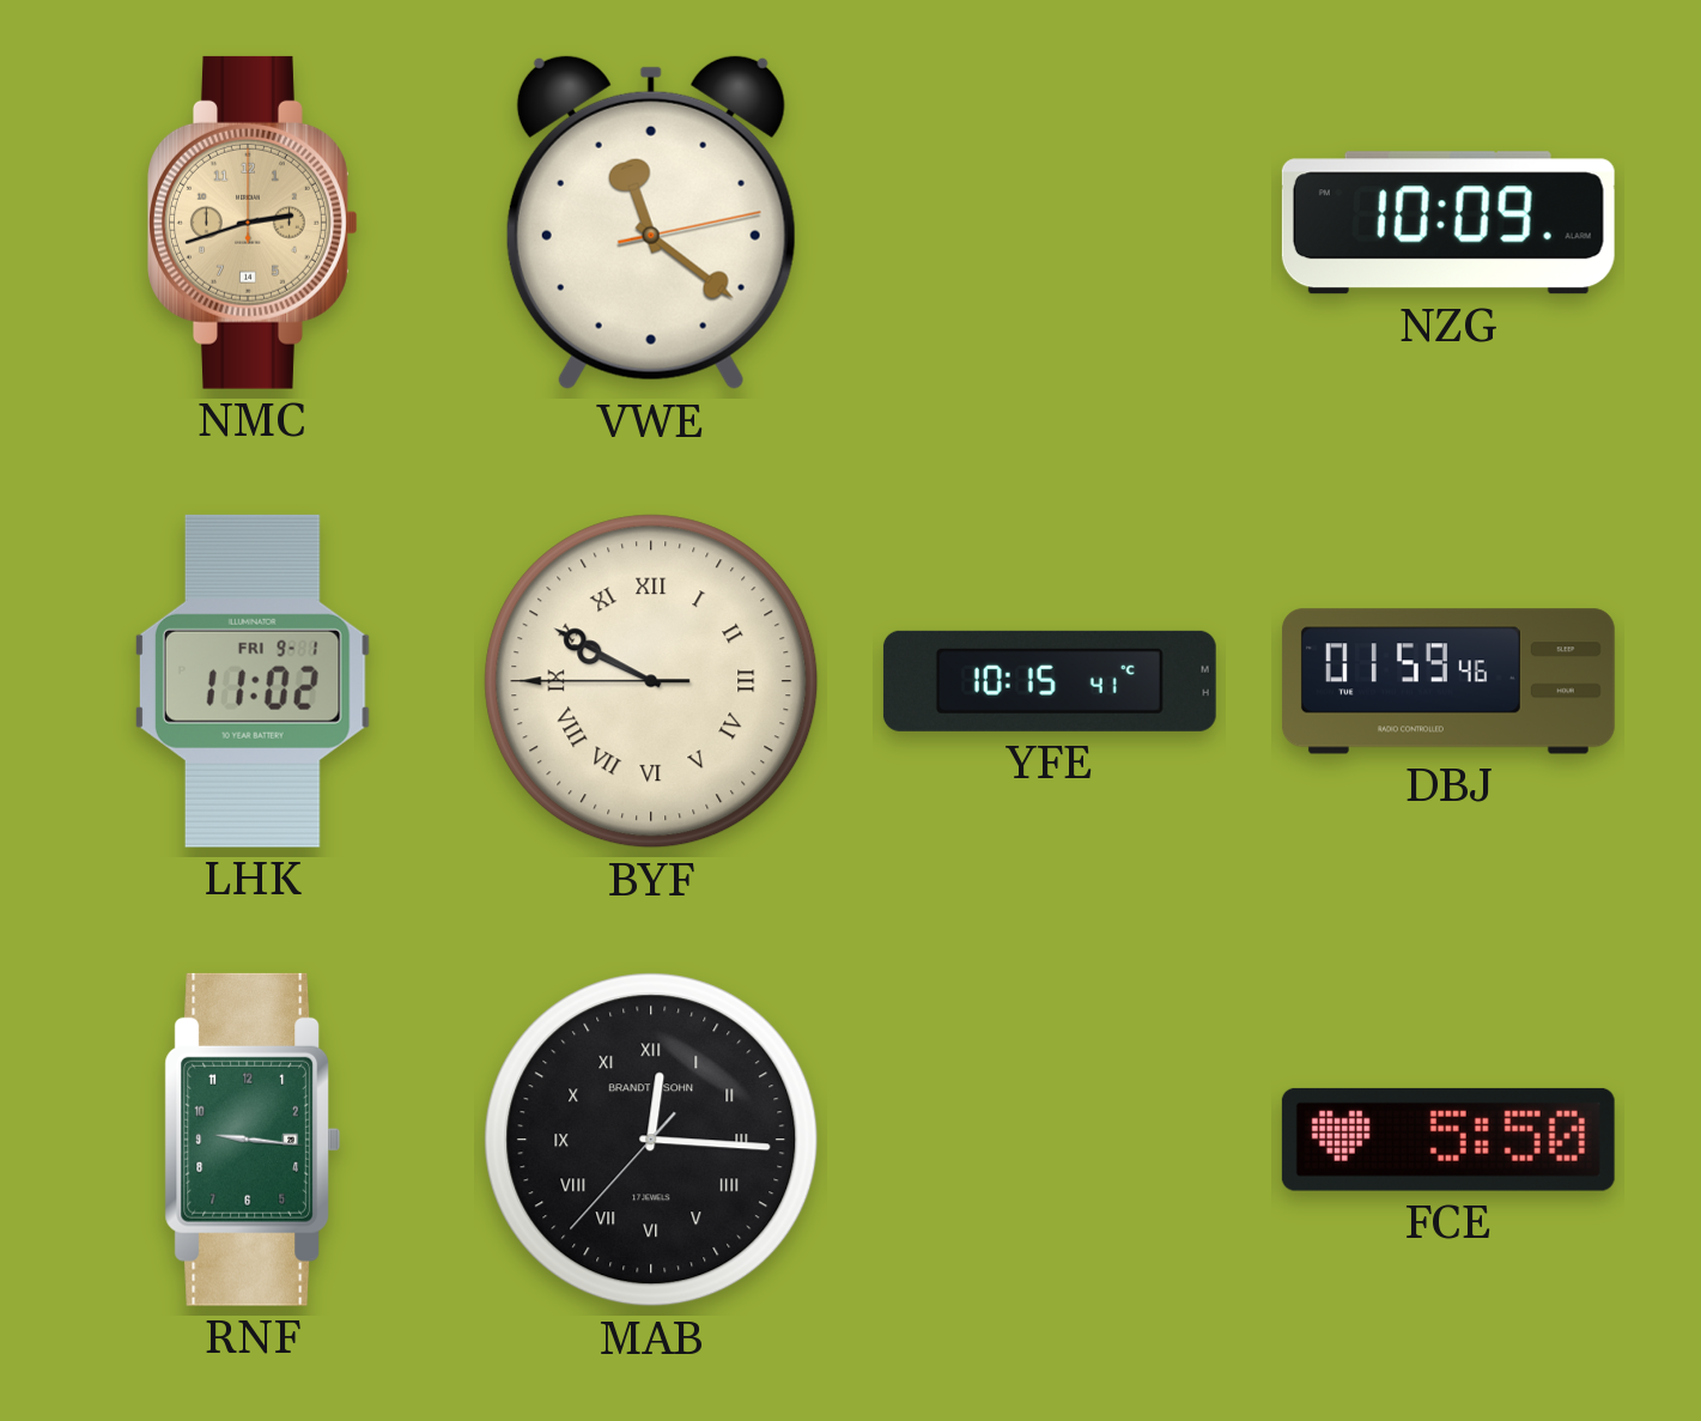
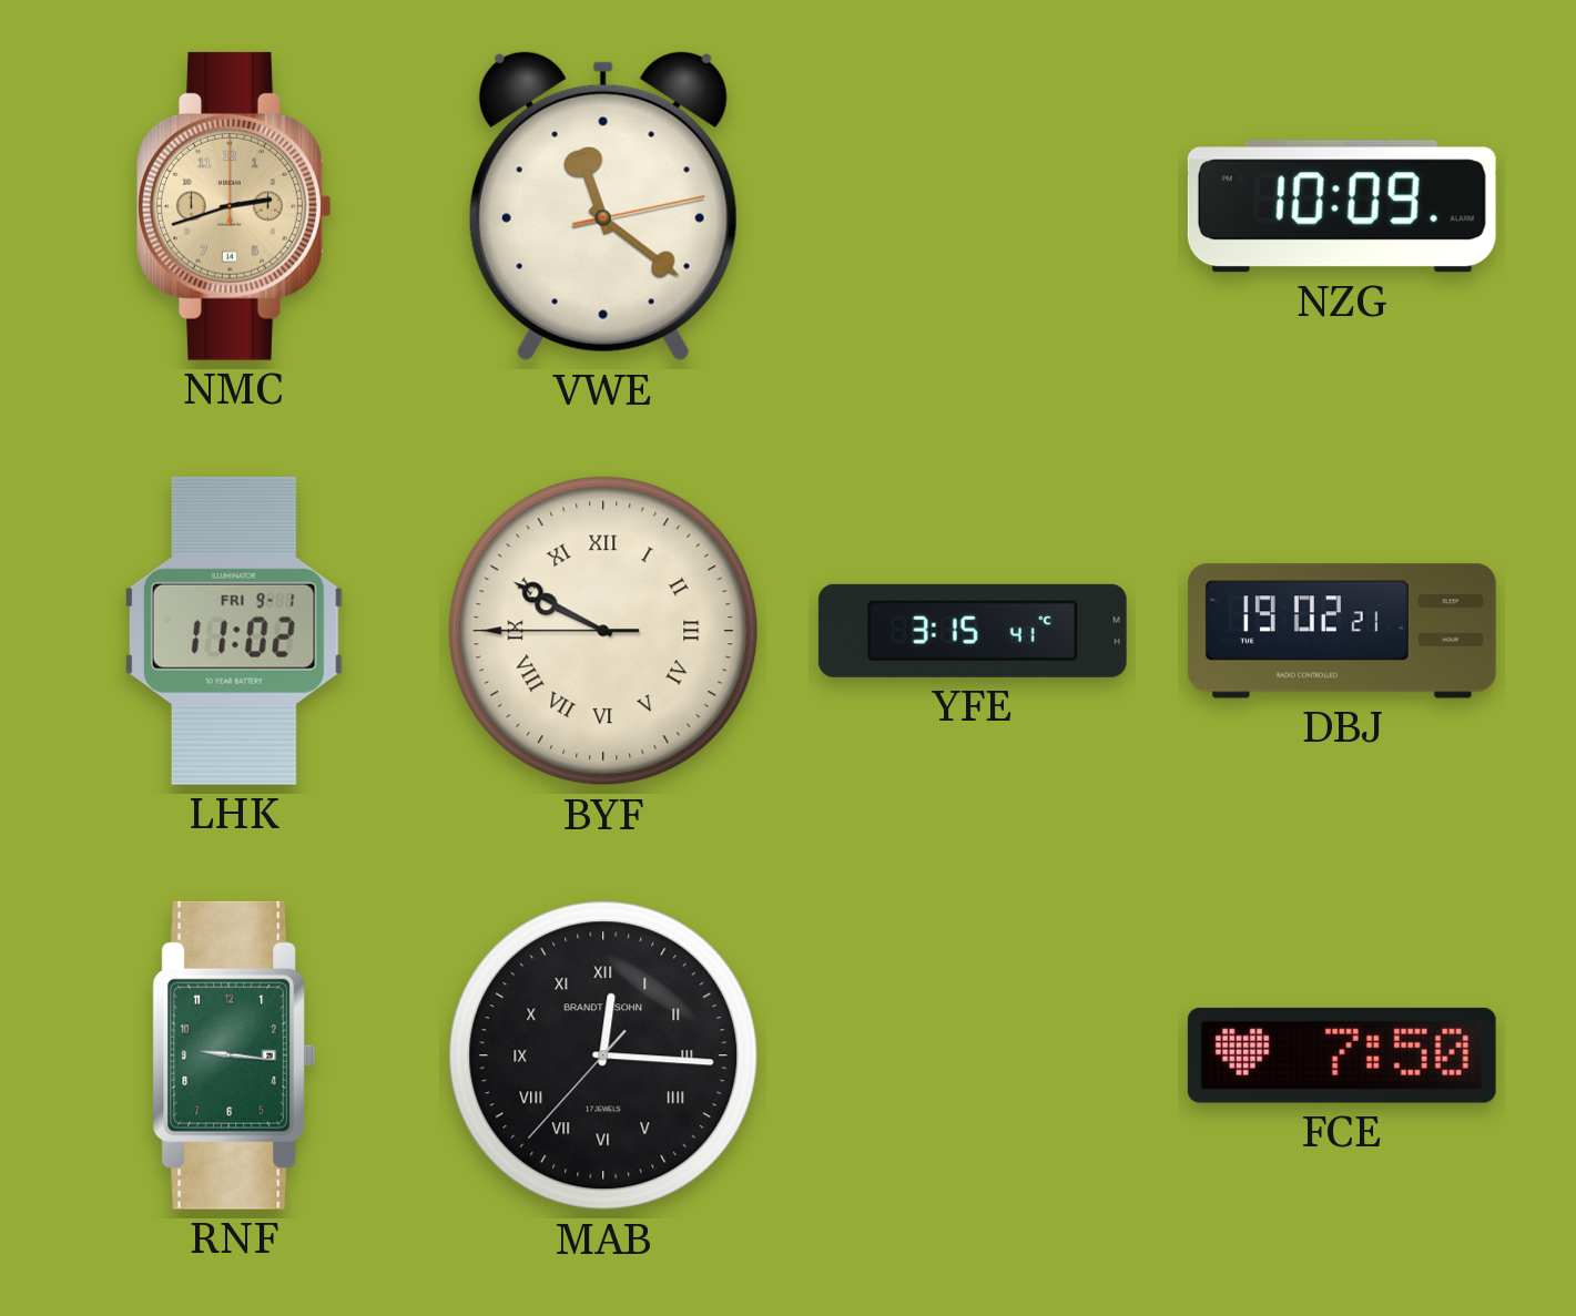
YFE: 10:15 -> 3:15 (973, 631)
DBJ: 01:59 -> 19:02 (1342, 631)
FCE: 5:50 -> 7:50 (1342, 1055)
